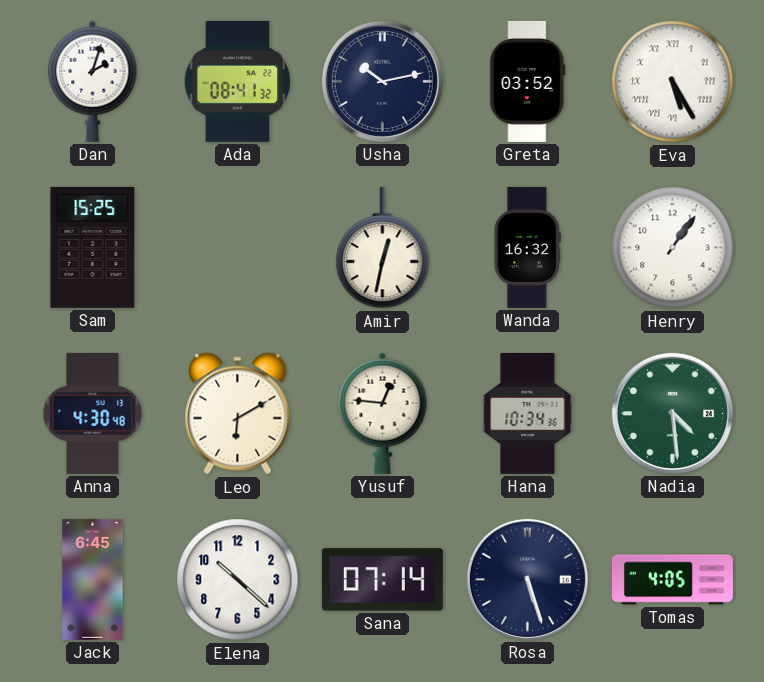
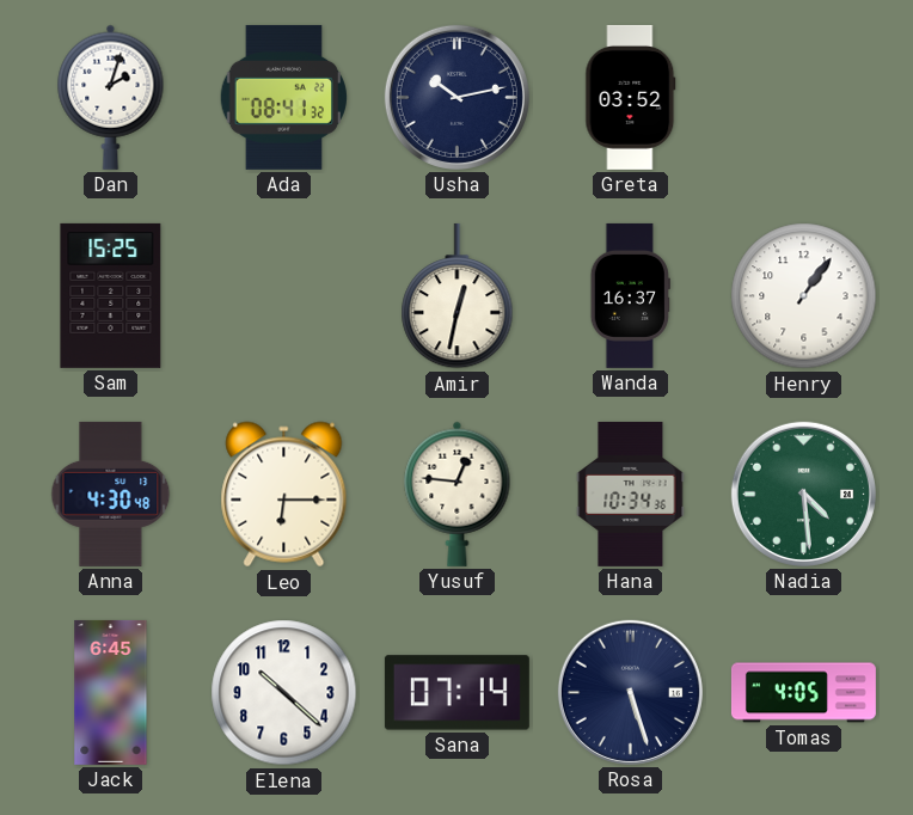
Eva: 5:25 -> none (673, 82)
Wanda: 16:32 -> 16:37 (630, 295)
Leo: 6:10 -> 6:15 (284, 495)
